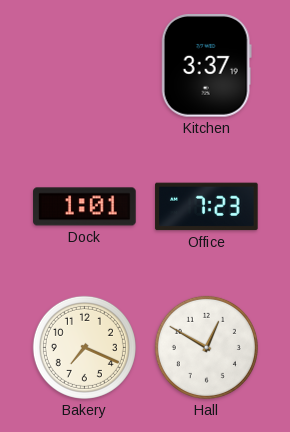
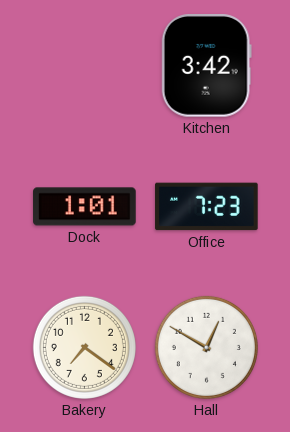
Kitchen: 3:37 -> 3:42 (206, 66)
Bakery: 7:19 -> 7:21 (84, 347)
